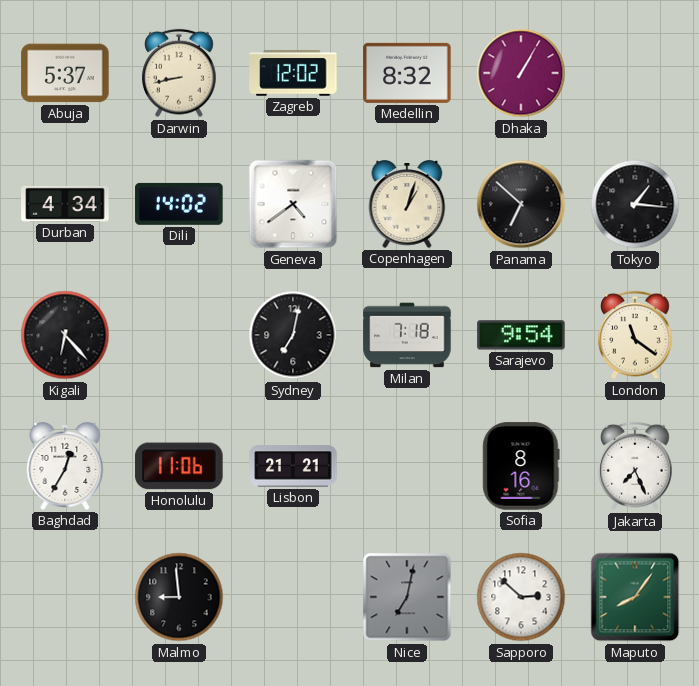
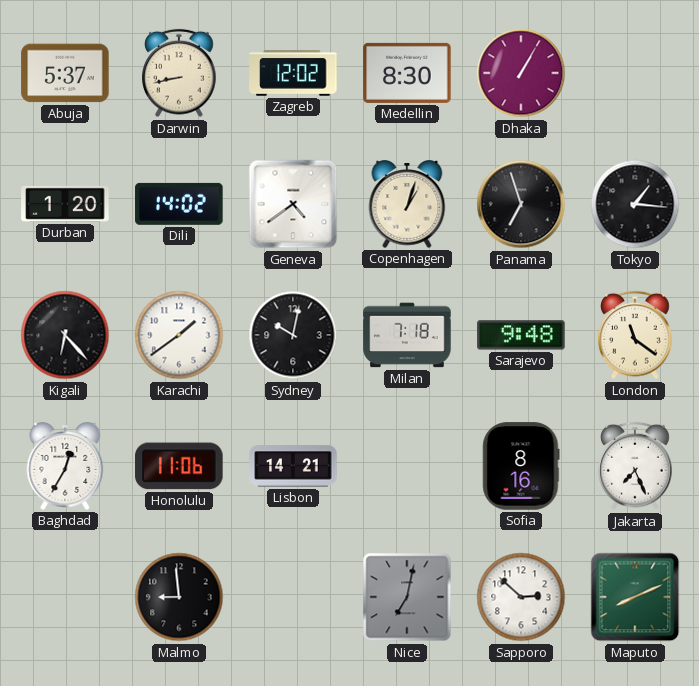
Medellin: 8:32 -> 8:30 (407, 73)
Durban: 4:34 -> 1:20 (65, 204)
Panama: 6:52 -> 6:57 (521, 204)
Karachi: none -> 1:39 (179, 335)
Sydney: 7:02 -> 10:02 (293, 335)
Sarajevo: 9:54 -> 9:48 (521, 335)
Lisbon: 21:21 -> 14:21 (293, 466)
Maputo: 8:06 -> 8:11 (635, 597)
